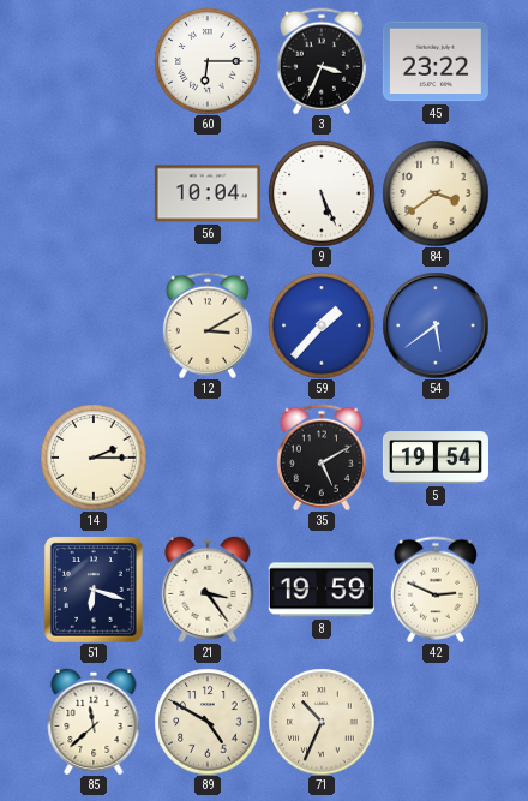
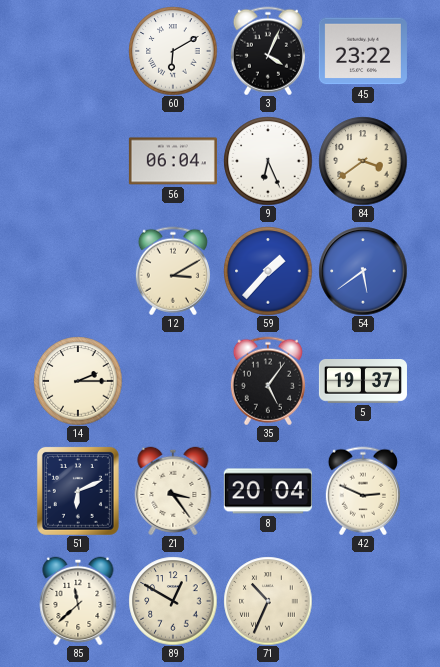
60: 6:15 -> 6:10 (173, 51)
3: 3:34 -> 4:04 (268, 51)
56: 10:04 -> 06:04 (173, 161)
9: 5:26 -> 6:26 (268, 161)
35: 5:10 -> 5:06 (268, 381)
5: 19:54 -> 19:37 (363, 381)
51: 6:18 -> 6:11 (78, 491)
8: 19:59 -> 20:04 (268, 491)
89: 4:50 -> 12:50 (173, 601)
